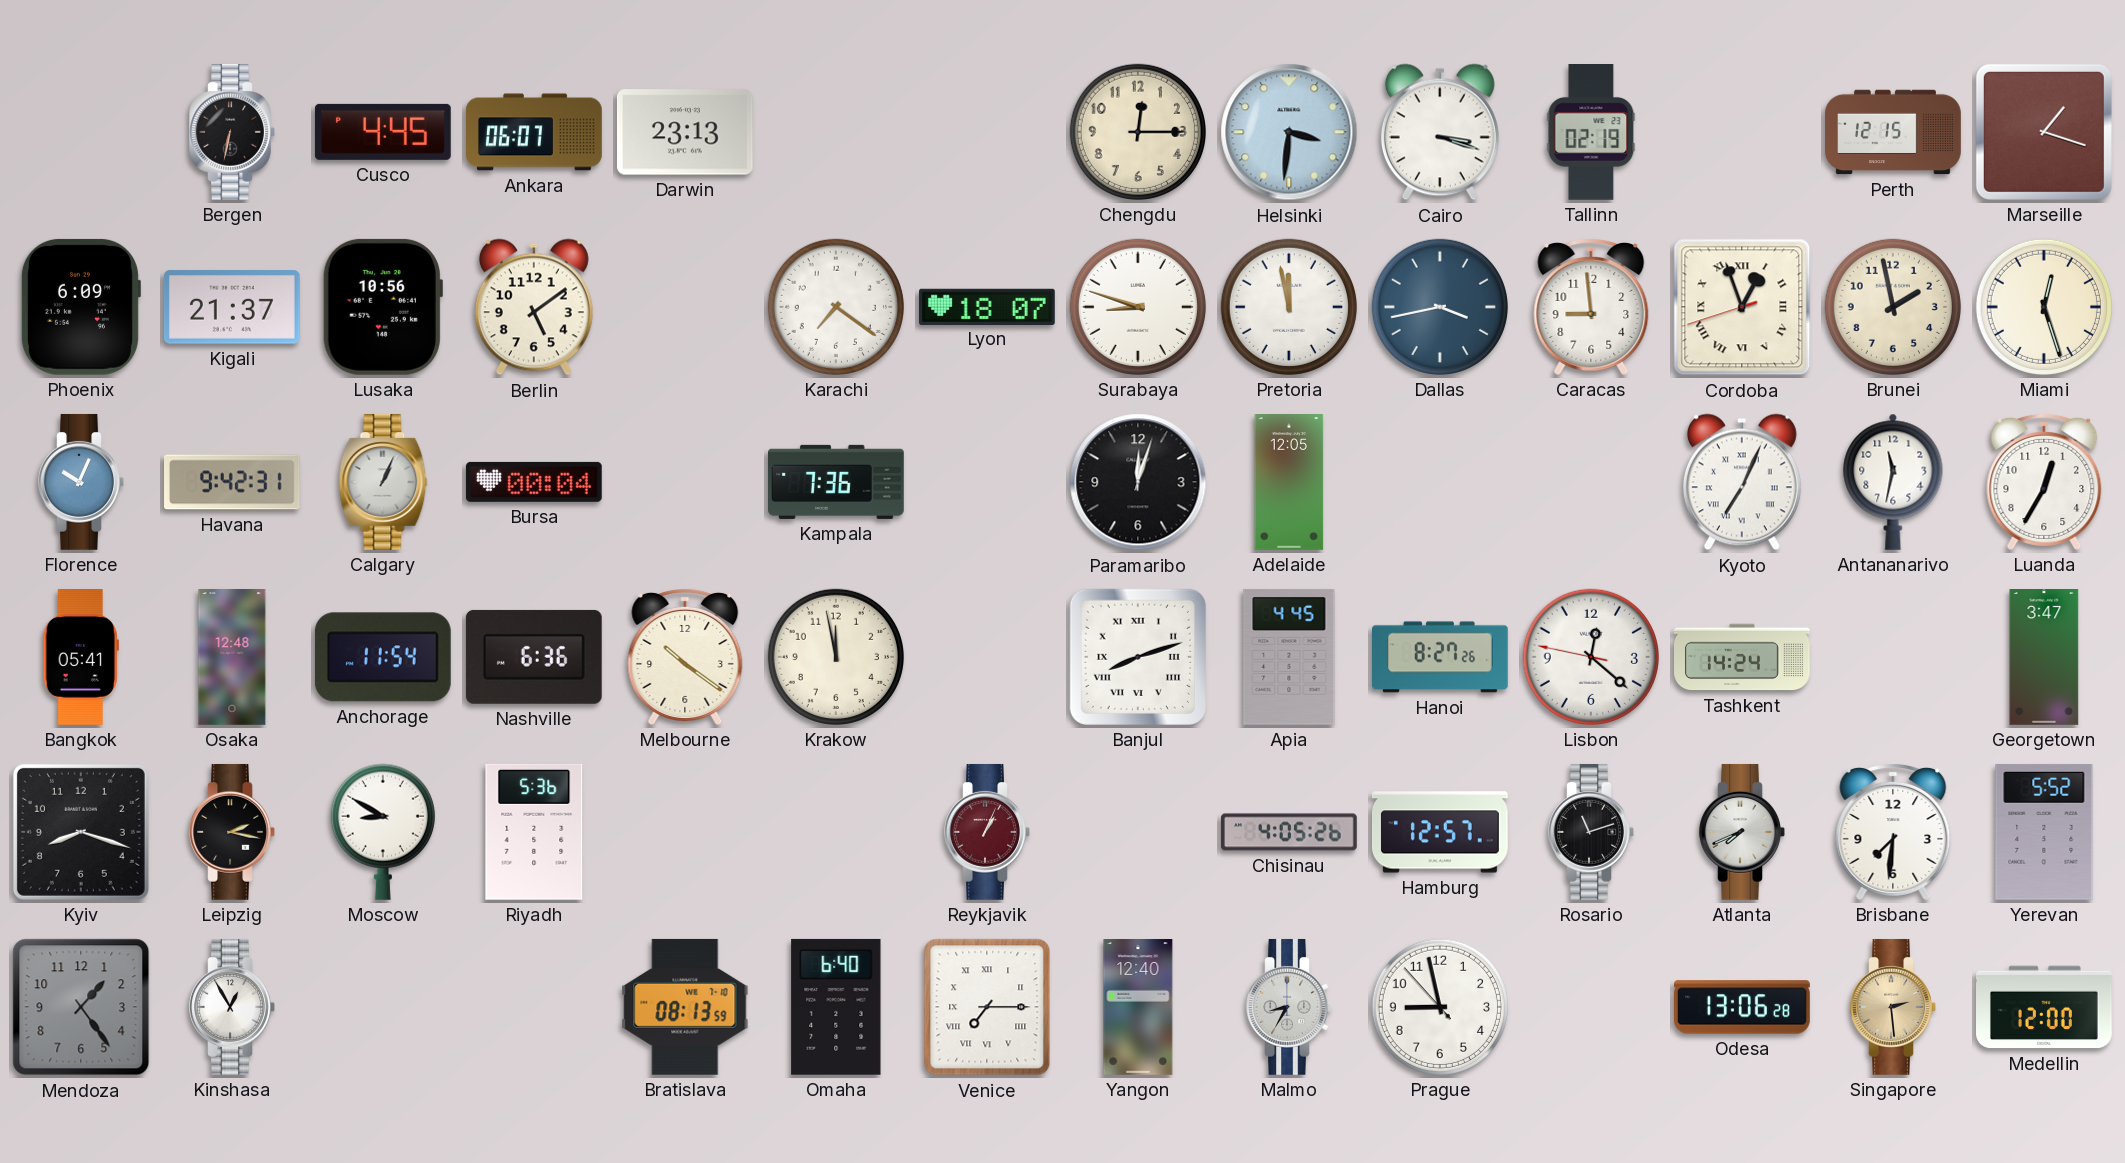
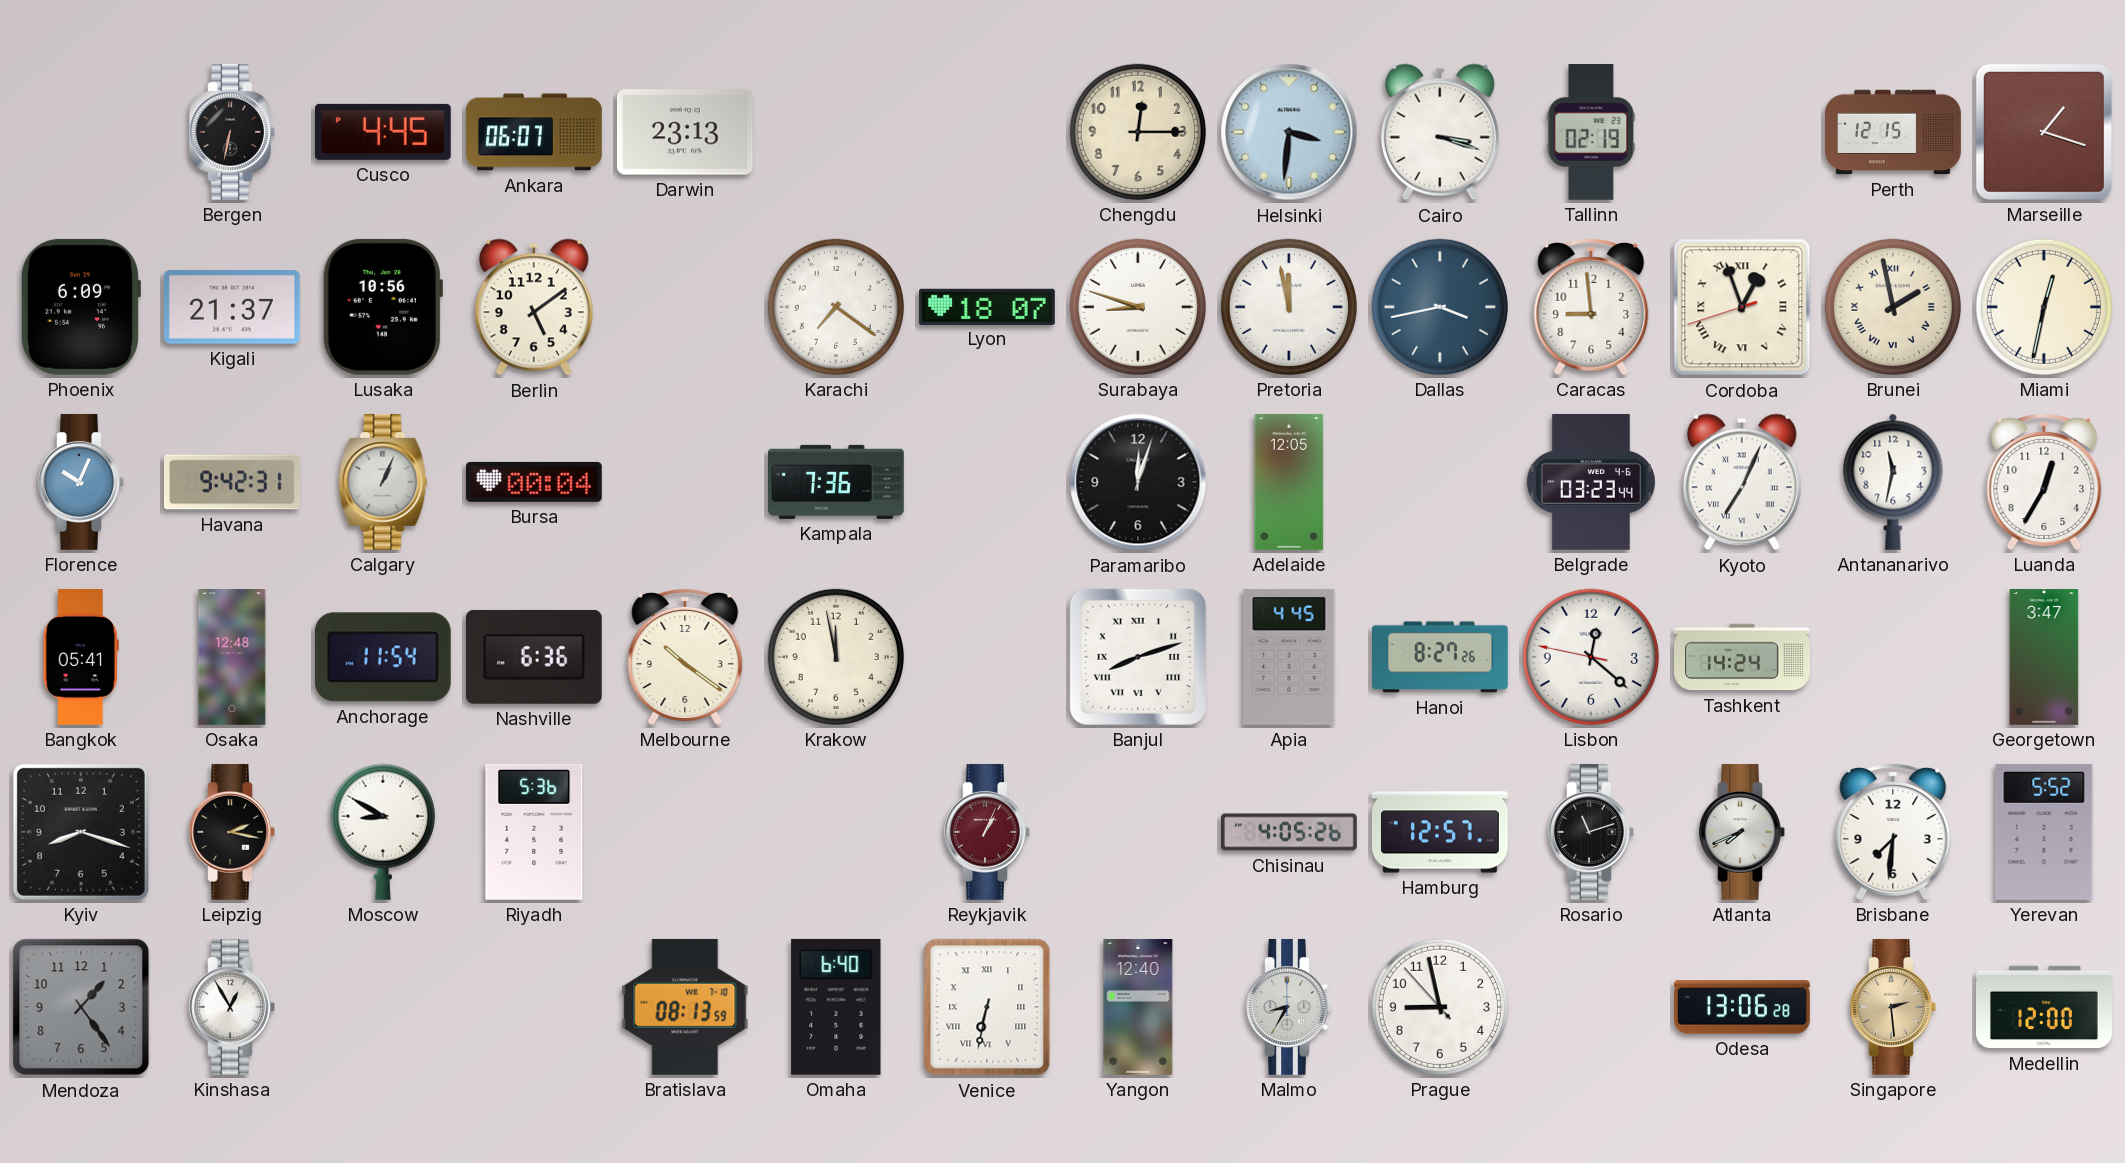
Brunei numerals: Arabic -> Roman (1893, 307)
Miami: 12:27 -> 12:32 (2044, 307)
Belgrade: none -> 03:23 (1591, 482)
Venice: 7:15 -> 6:32 (987, 1007)
